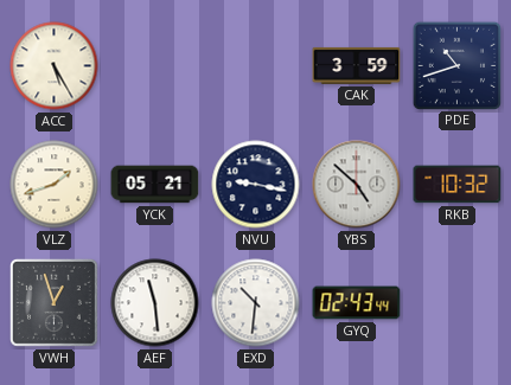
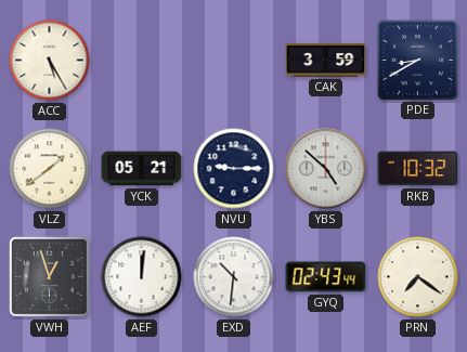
PDE: 10:42 -> 8:40 (417, 60)
VLZ: 1:42 -> 1:39 (50, 169)
NVU: 9:17 -> 9:15 (234, 169)
AEF: 11:29 -> 12:01 (142, 277)
PRN: none -> 7:21 (418, 277)
